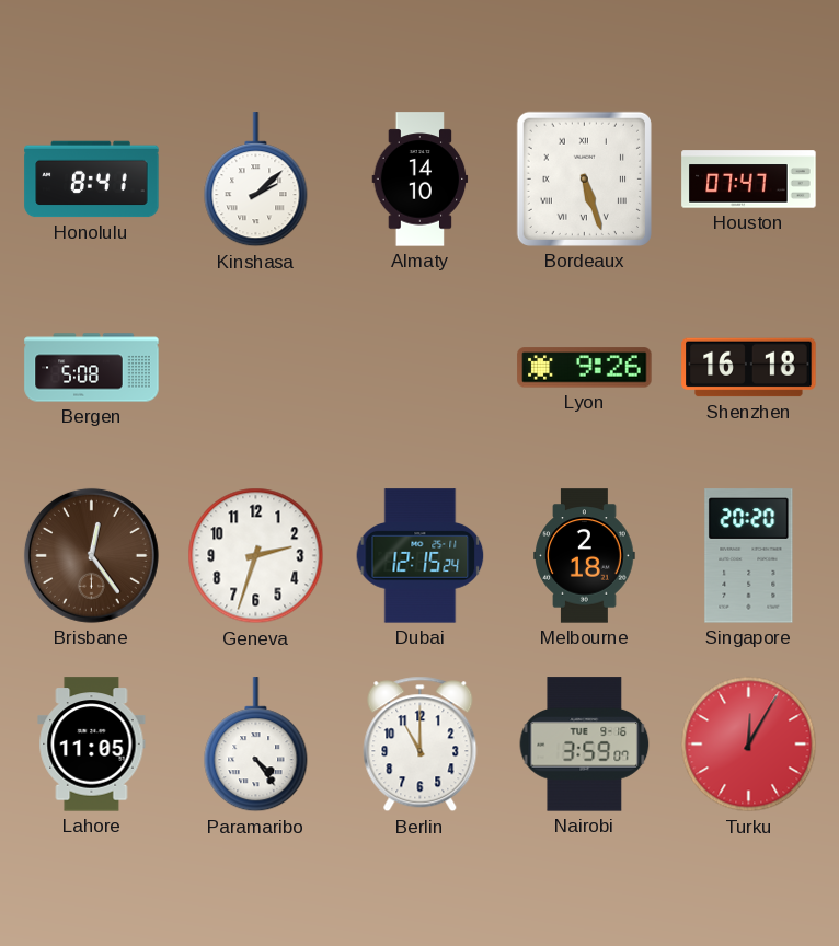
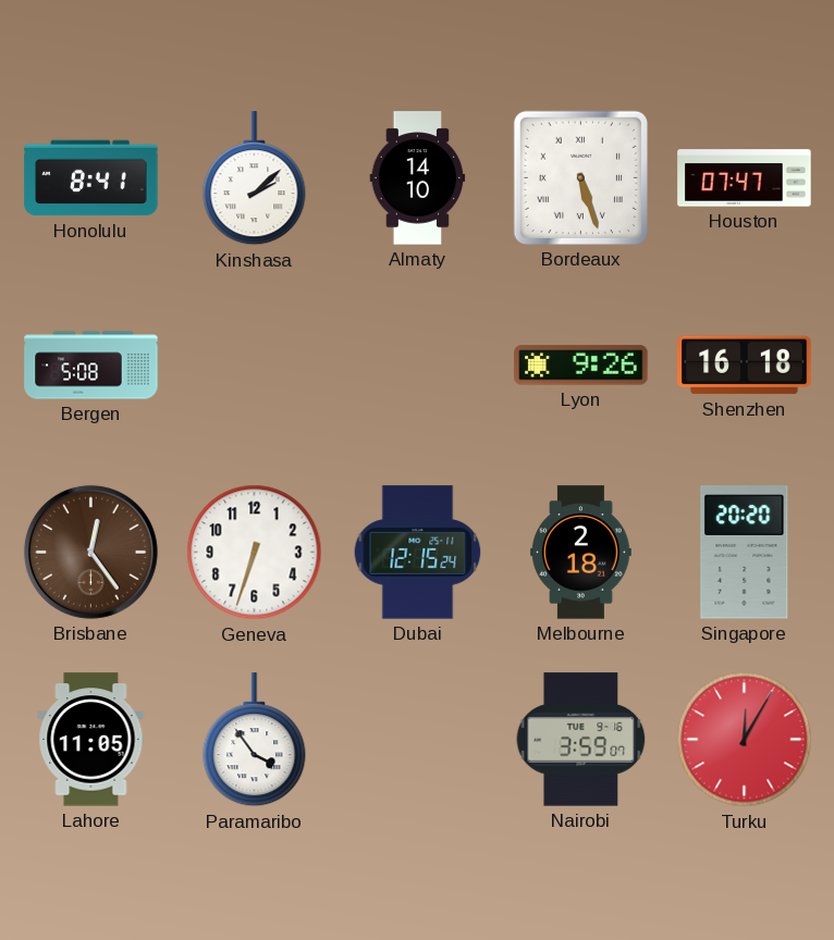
Geneva: 2:33 -> 6:33 (255, 553)
Paramaribo: 4:24 -> 3:54 (255, 740)
Berlin: 11:00 -> none (421, 745)
